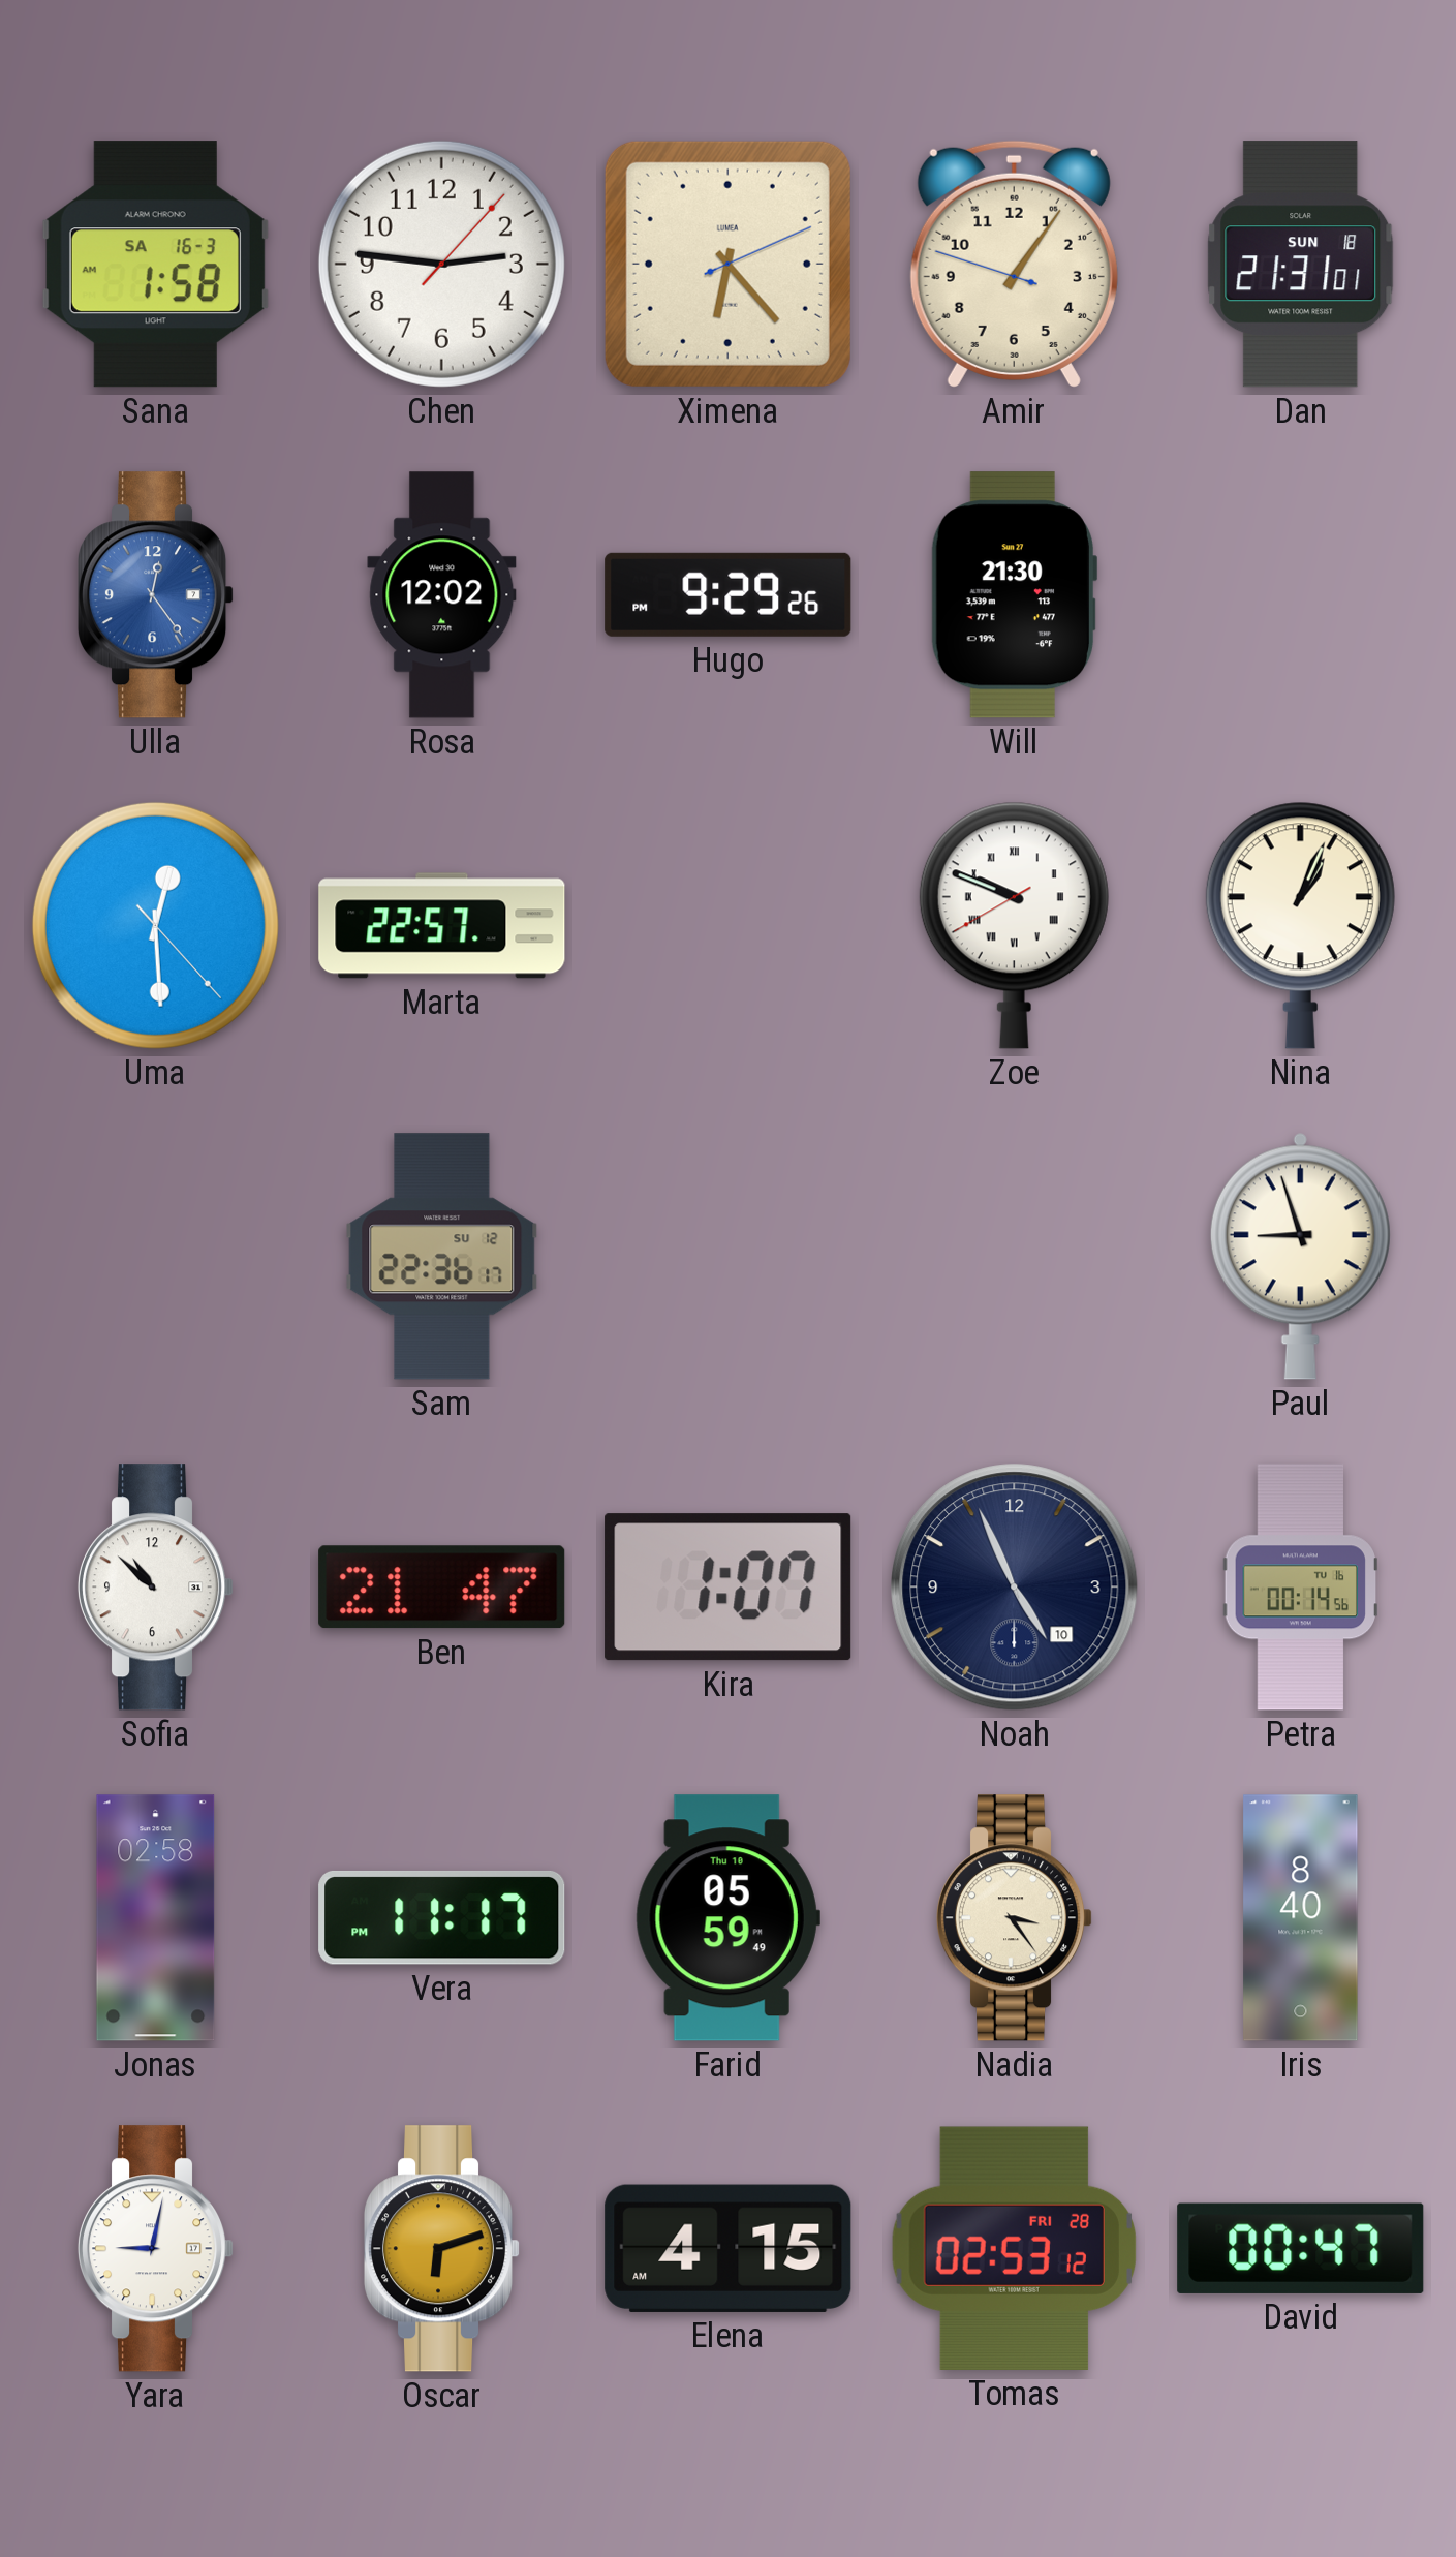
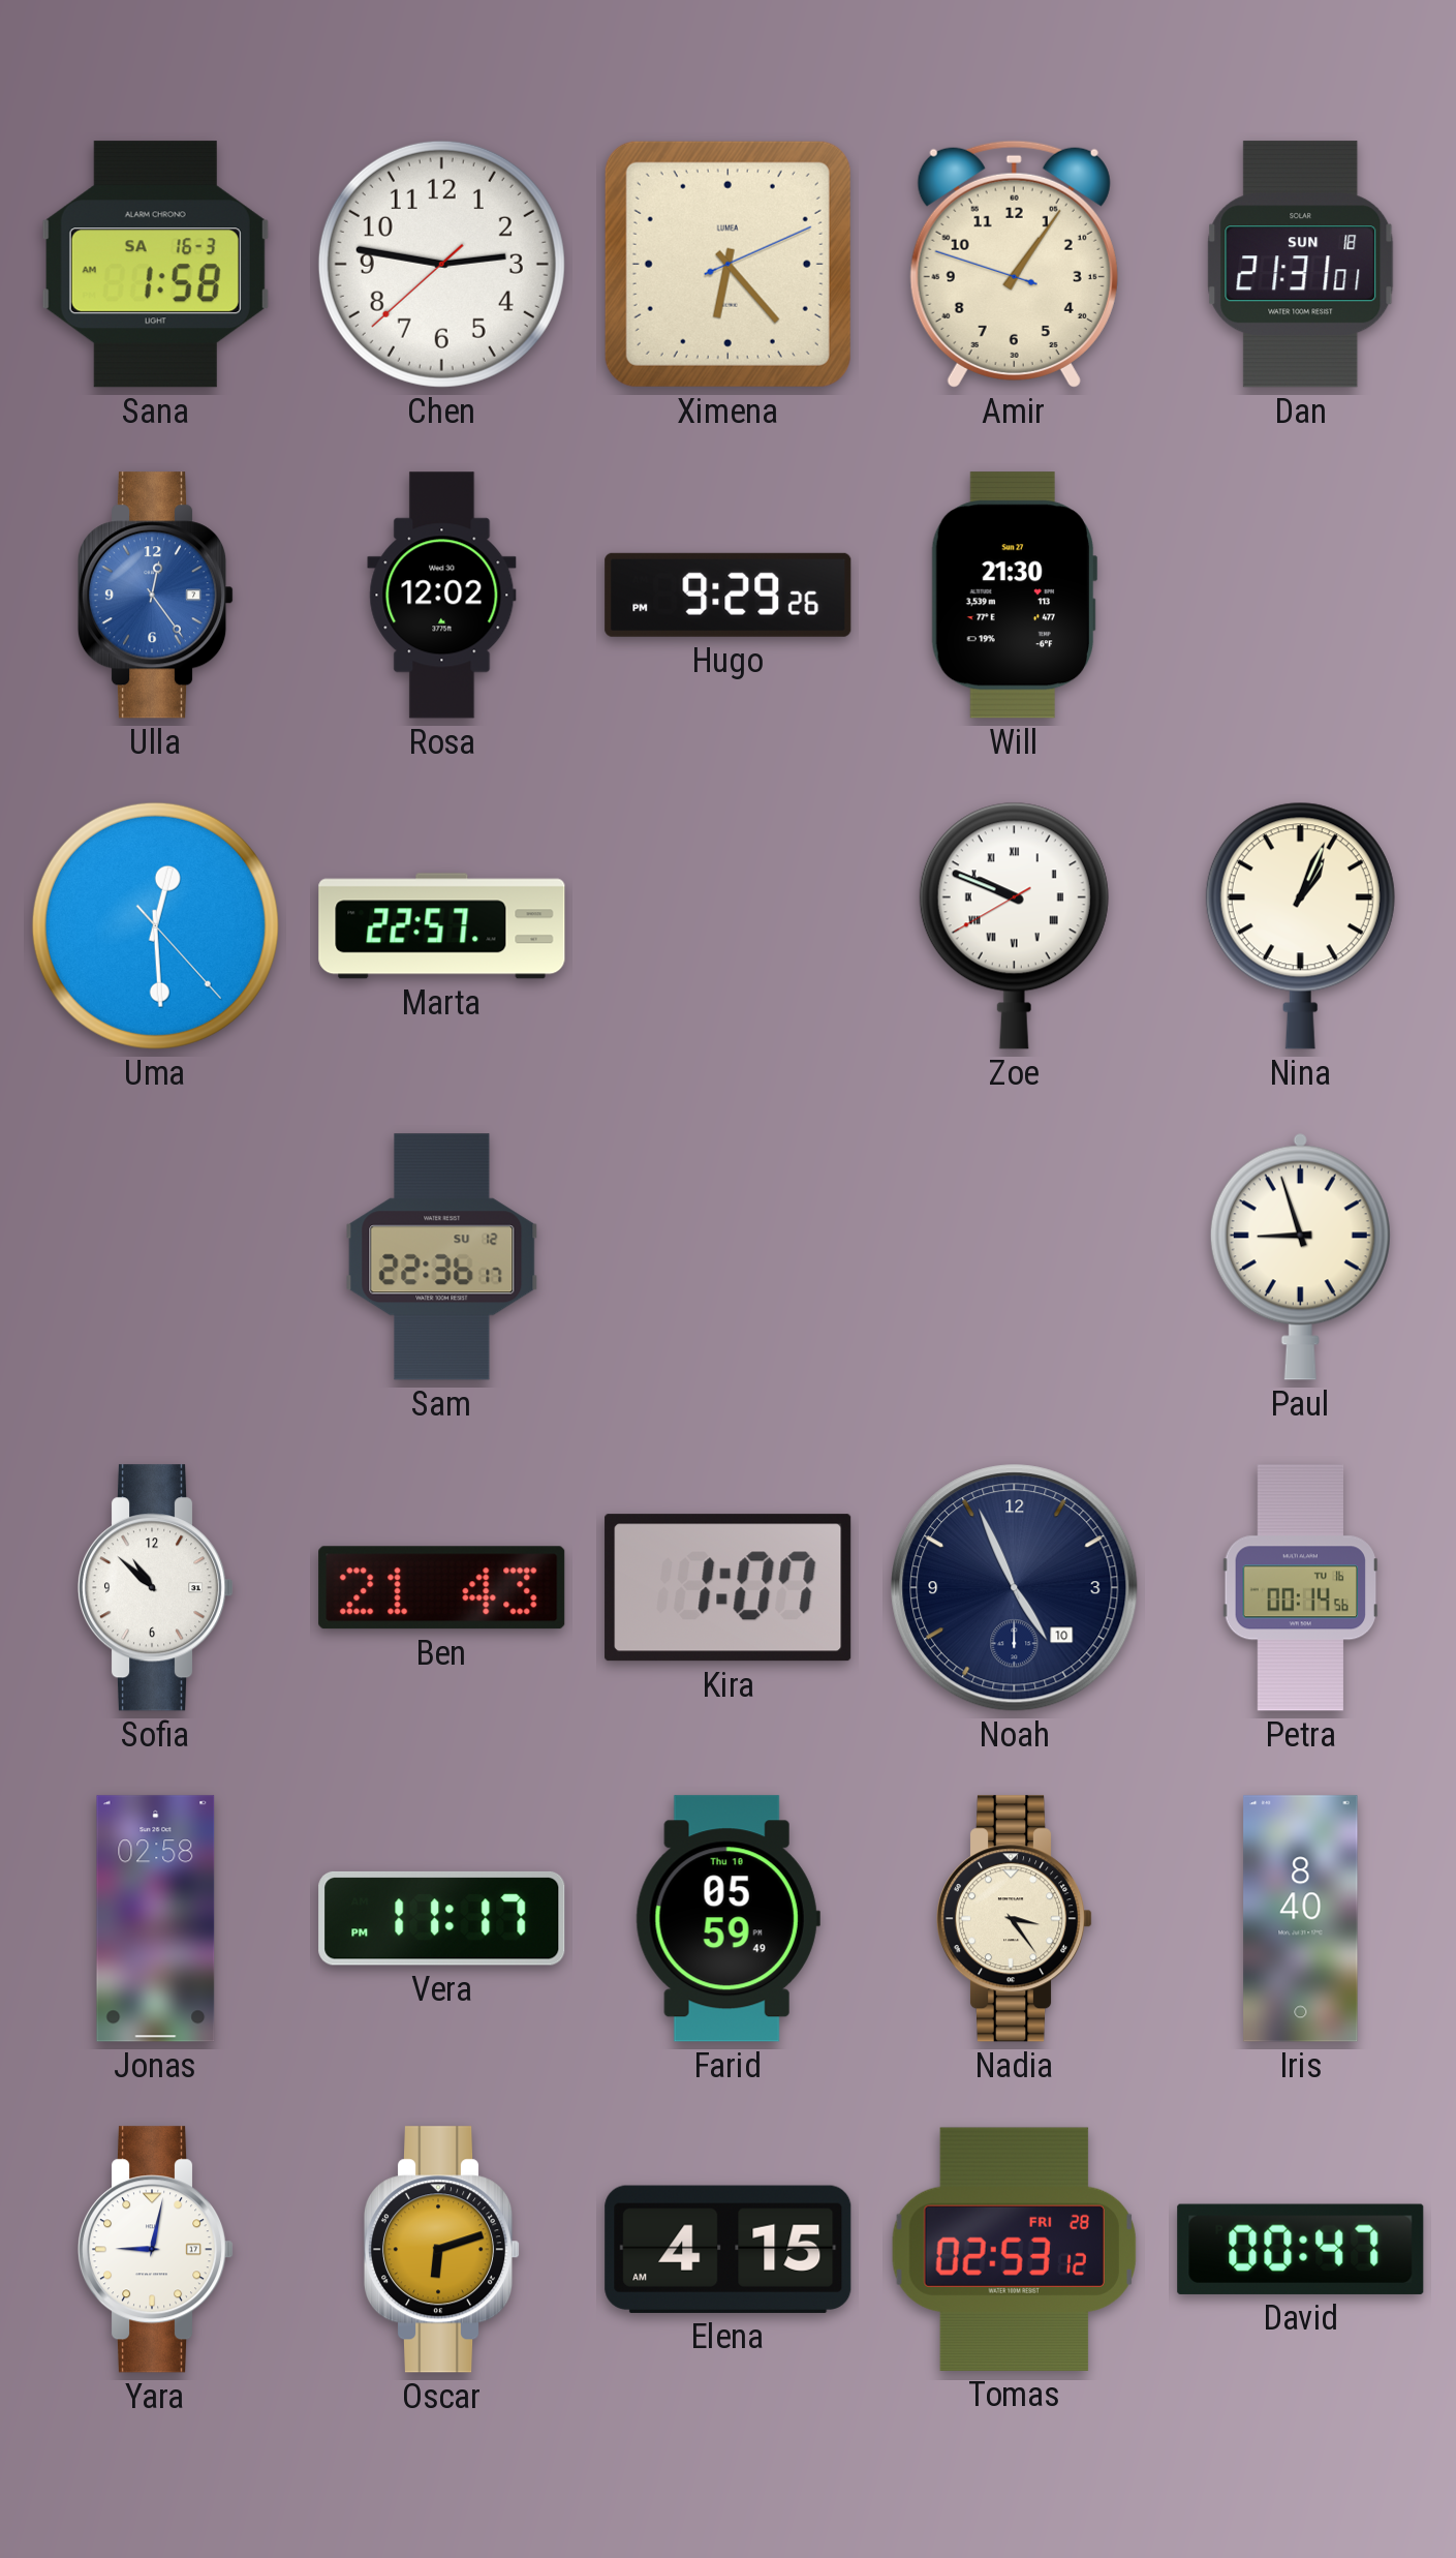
Chen: 2:46:07 -> 2:46:38 (441, 264)
Ben: 21:47 -> 21:43 (442, 1588)
